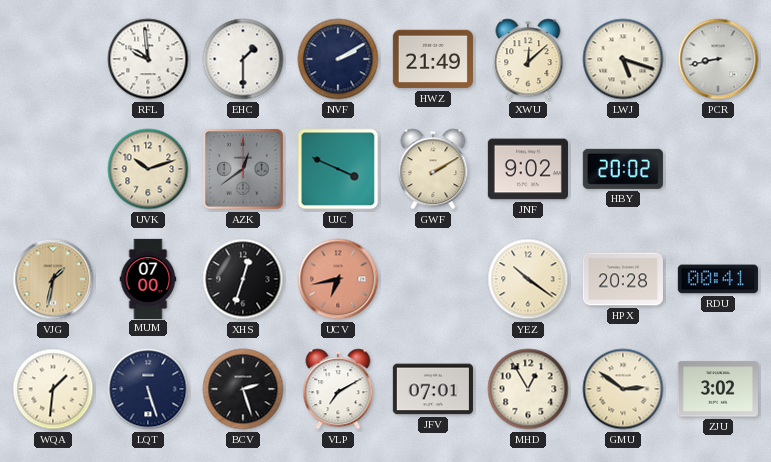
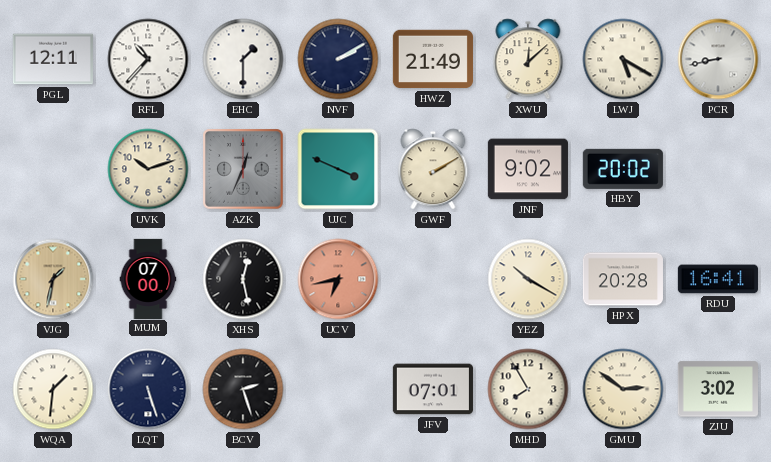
PGL: none -> 12:11 (53, 59)
RFL: 9:59 -> 10:37 (148, 59)
LWJ: 5:18 -> 5:20 (623, 59)
AZK: 12:39 -> 12:34 (243, 169)
XHS: 12:33 -> 12:28 (243, 279)
YEZ: 10:21 -> 10:20 (528, 279)
RDU: 00:41 -> 16:41 (718, 279)
VLP: 7:10 -> none (338, 389)
MHD: 12:55 -> 7:55 (528, 389)
